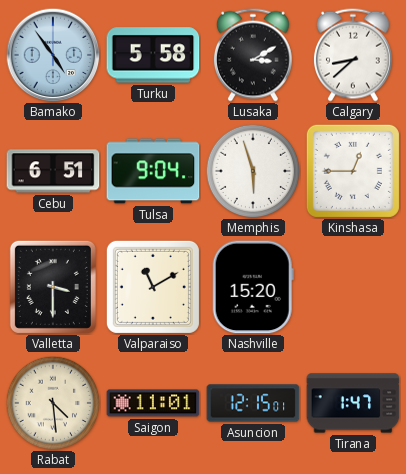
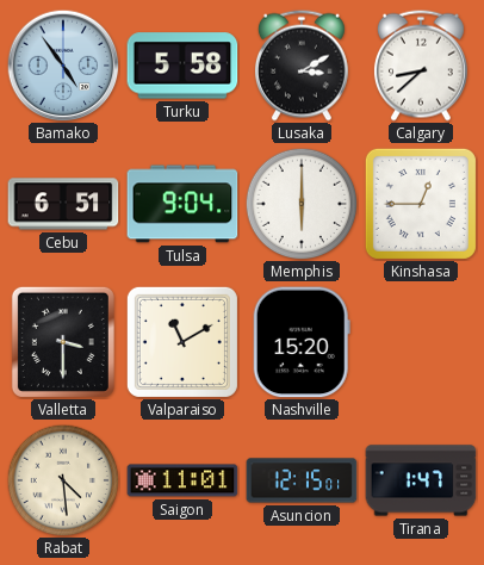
Memphis: 5:57 -> 6:00 (302, 204)
